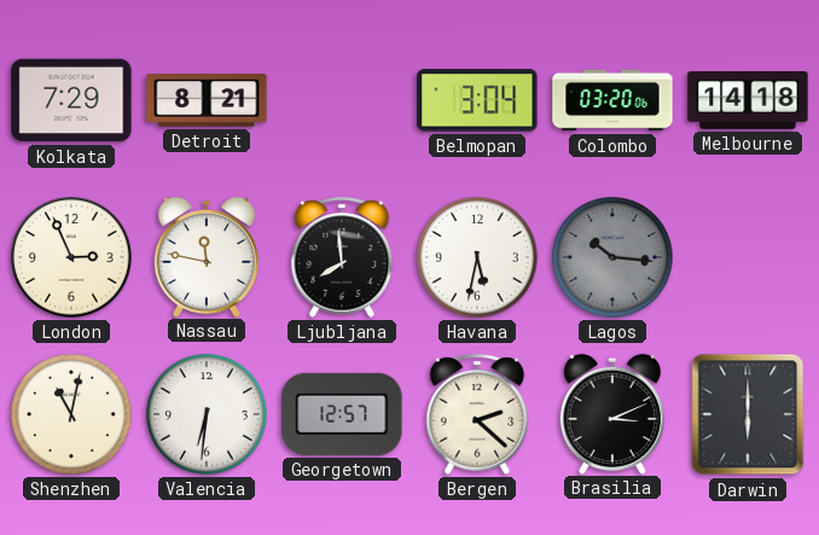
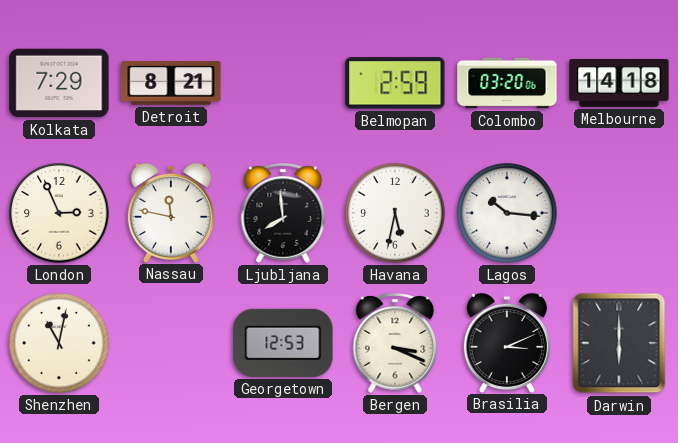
Belmopan: 3:04 -> 2:59 (395, 83)
Lagos dial: grey -> white (507, 213)
Valencia: 6:31 -> none (207, 414)
Georgetown: 12:57 -> 12:53 (283, 343)
Bergen: 2:22 -> 3:19 (395, 343)
